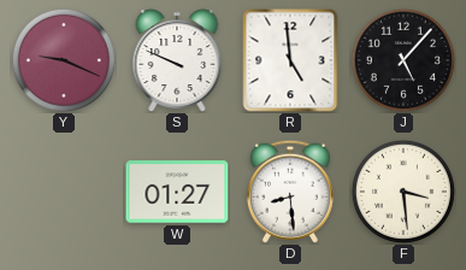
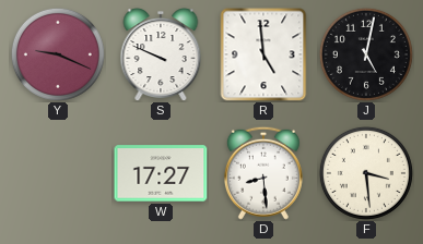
J: 5:07 -> 5:02 (366, 54)
W: 01:27 -> 17:27 (161, 173)
